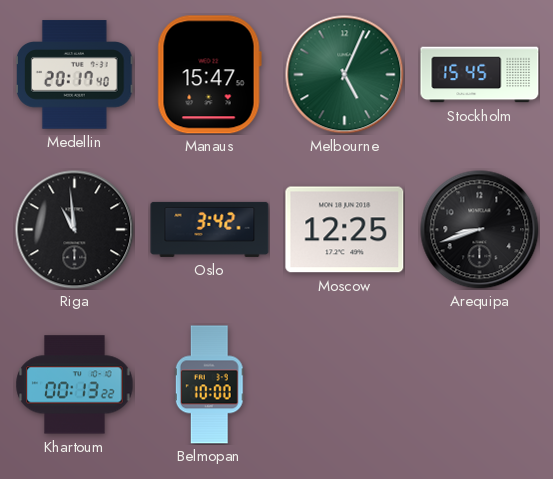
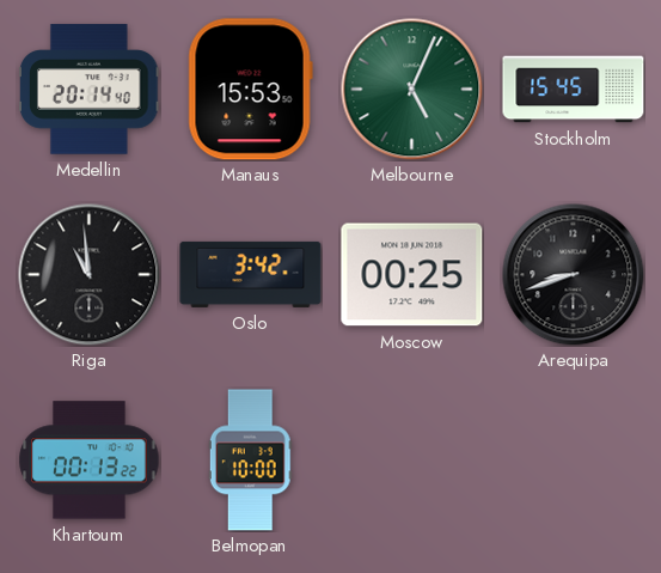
Medellin: 20:17 -> 20:14 (90, 90)
Manaus: 15:47 -> 15:53 (250, 90)
Moscow: 12:25 -> 00:25 (412, 275)
